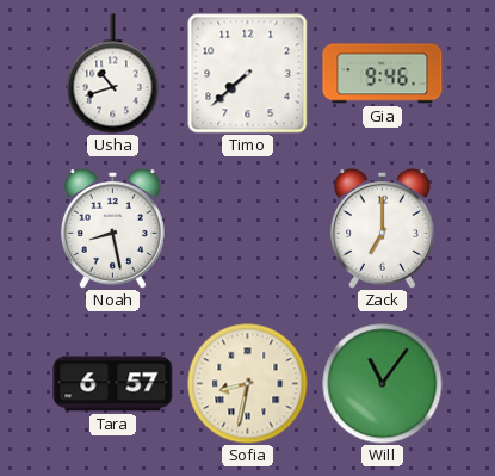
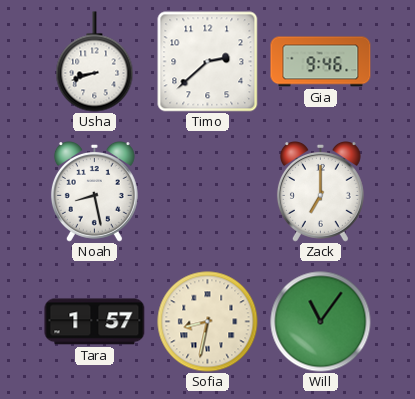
Usha: 10:42 -> 8:42 (95, 62)
Timo: 7:38 -> 2:38 (208, 62)
Tara: 6:57 -> 1:57 (95, 322)
